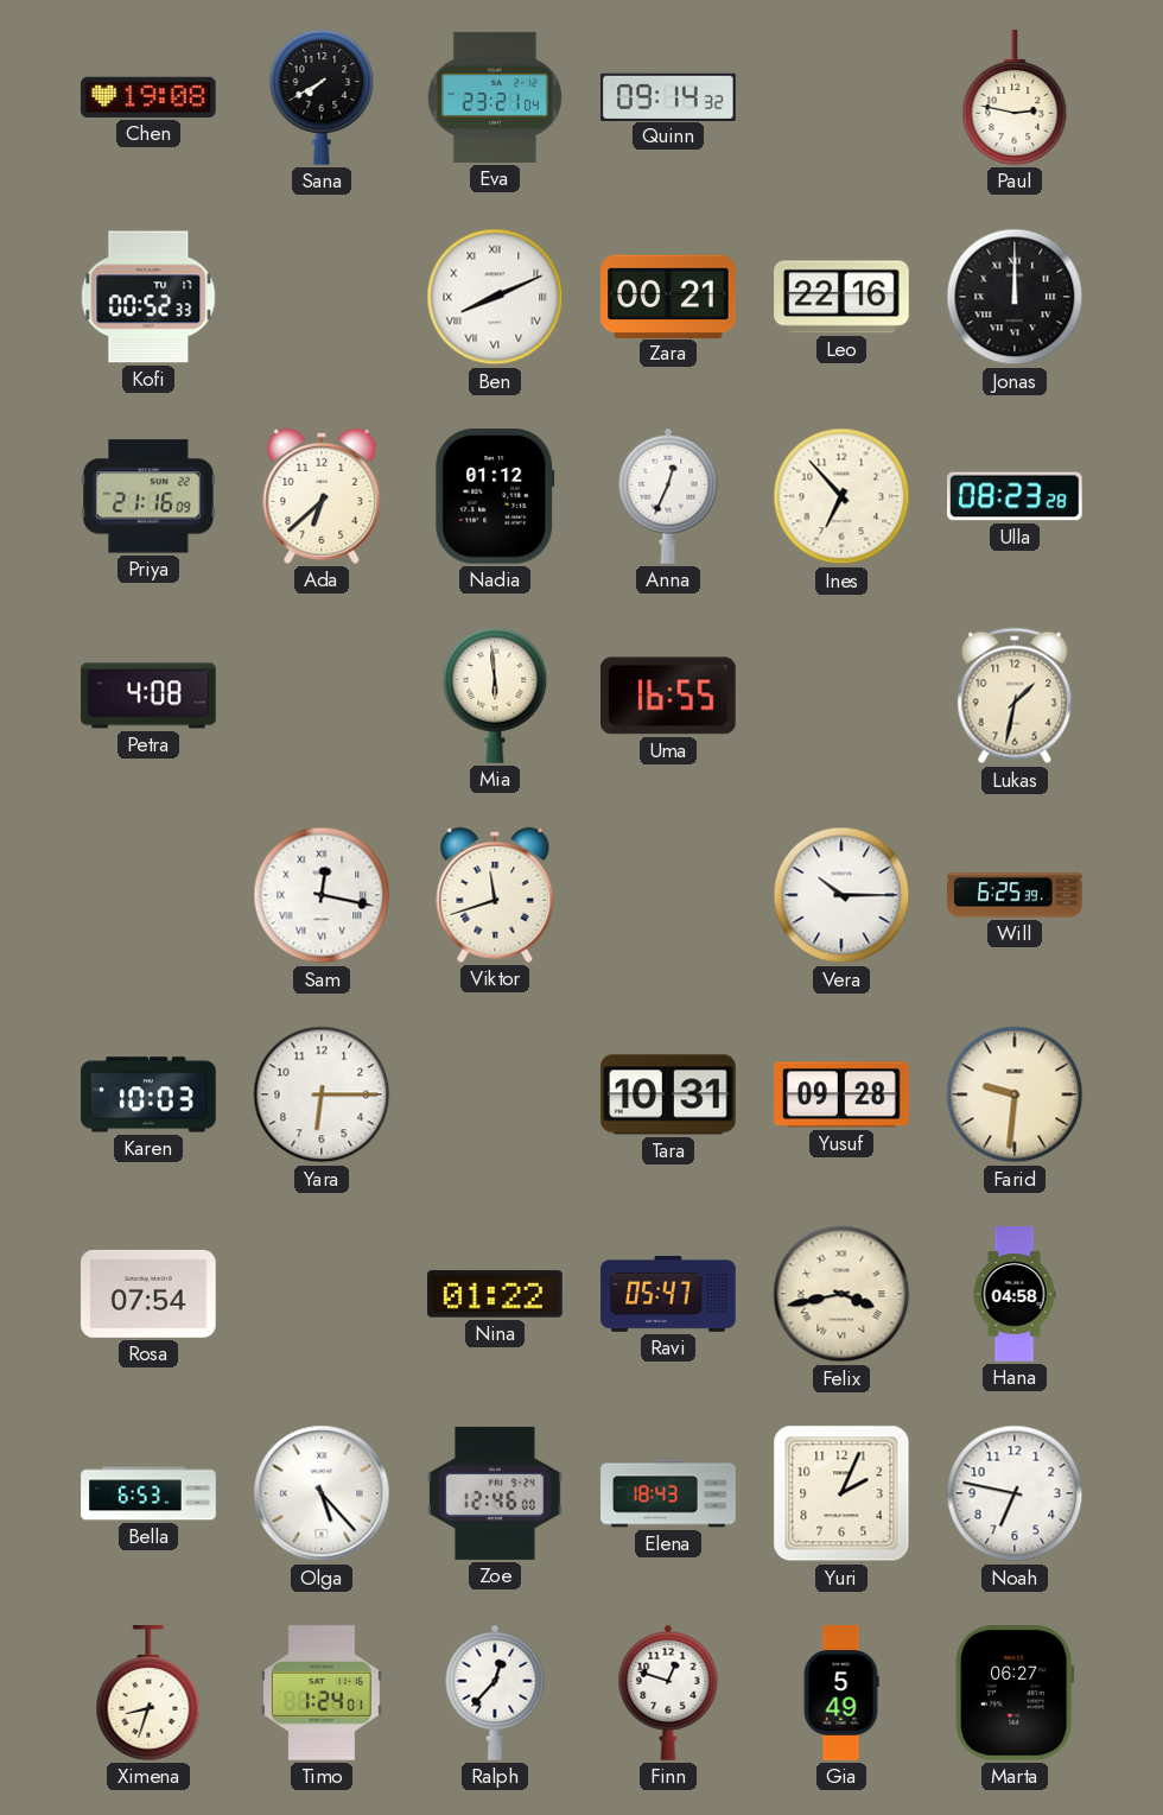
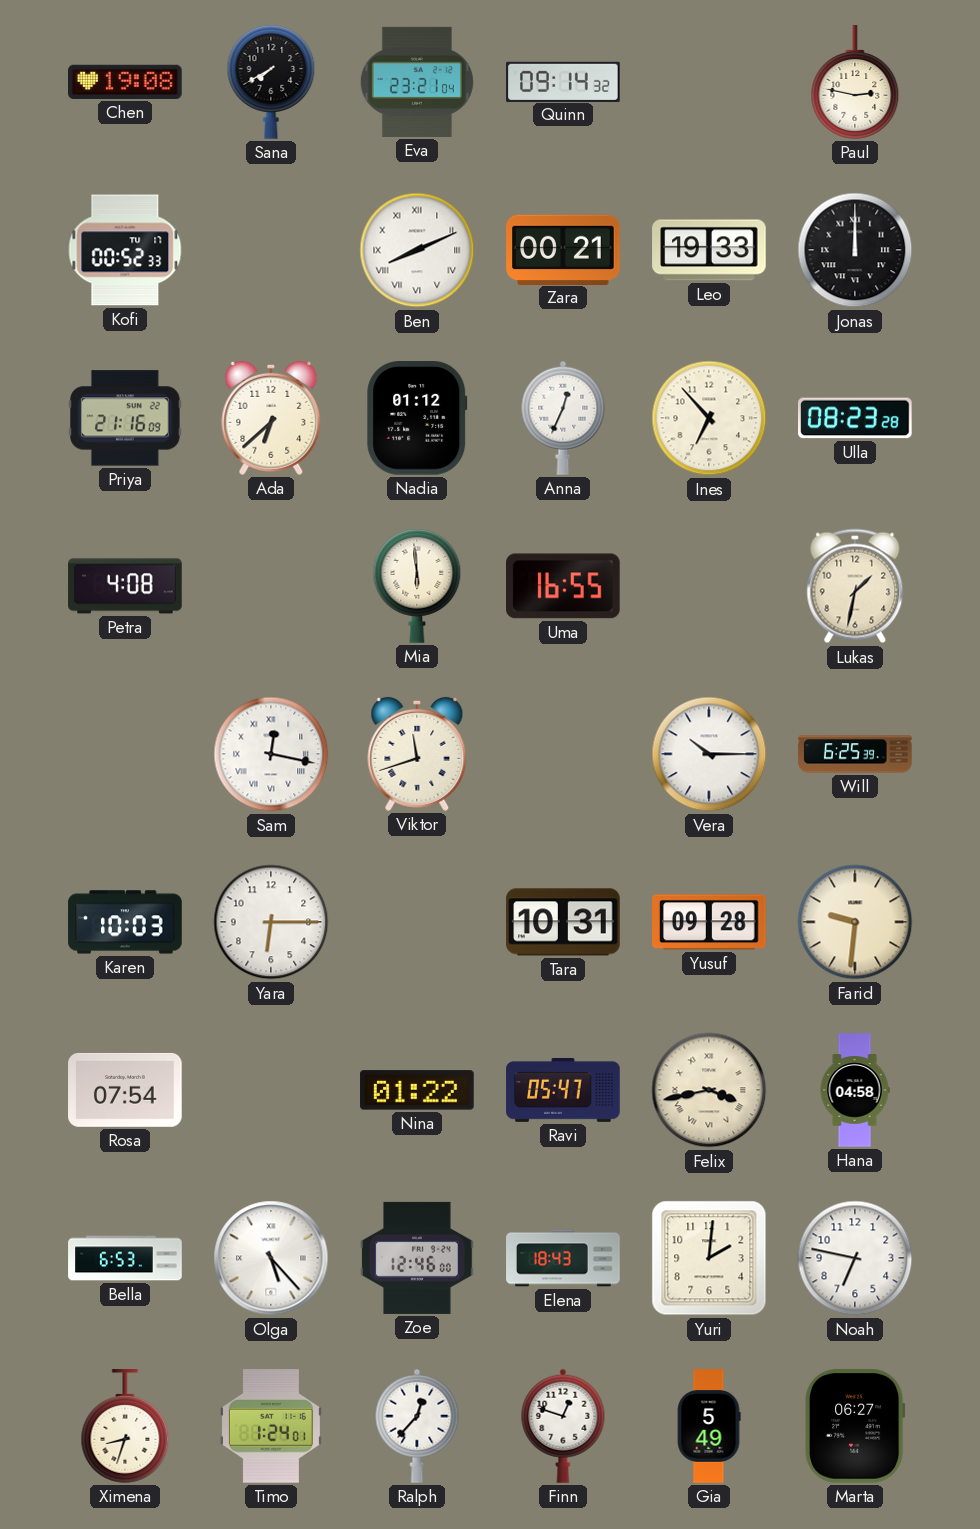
Leo: 22:16 -> 19:33 (709, 250)
Yuri: 2:04 -> 2:01 (709, 1258)
